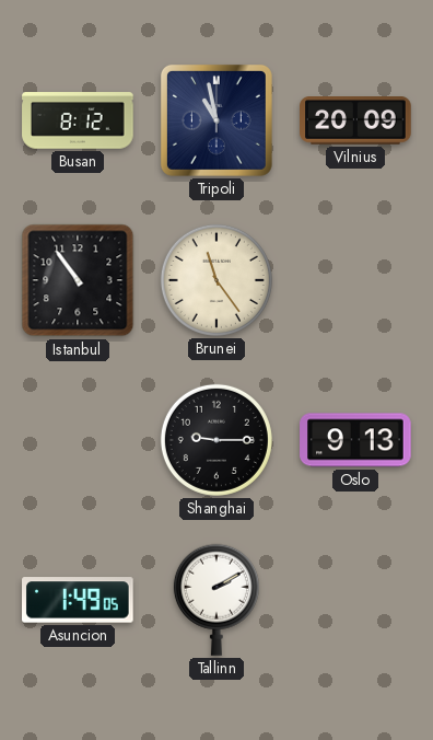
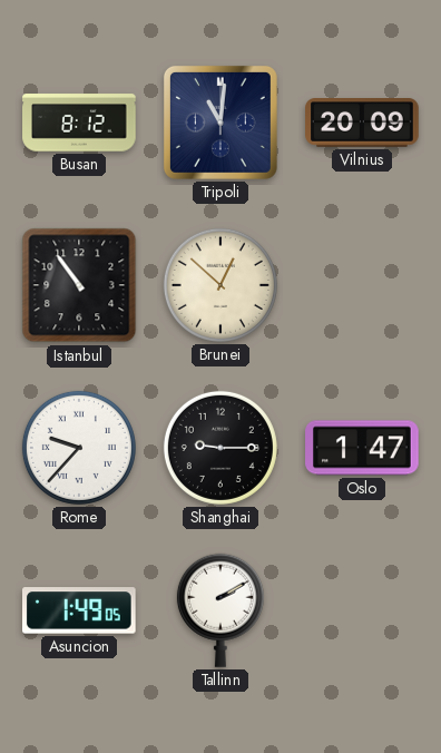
Tripoli: 10:58 -> 11:01 (220, 123)
Brunei: 11:24 -> 12:52 (220, 285)
Rome: none -> 9:37 (79, 448)
Oslo: 9:13 -> 1:47 (362, 448)
